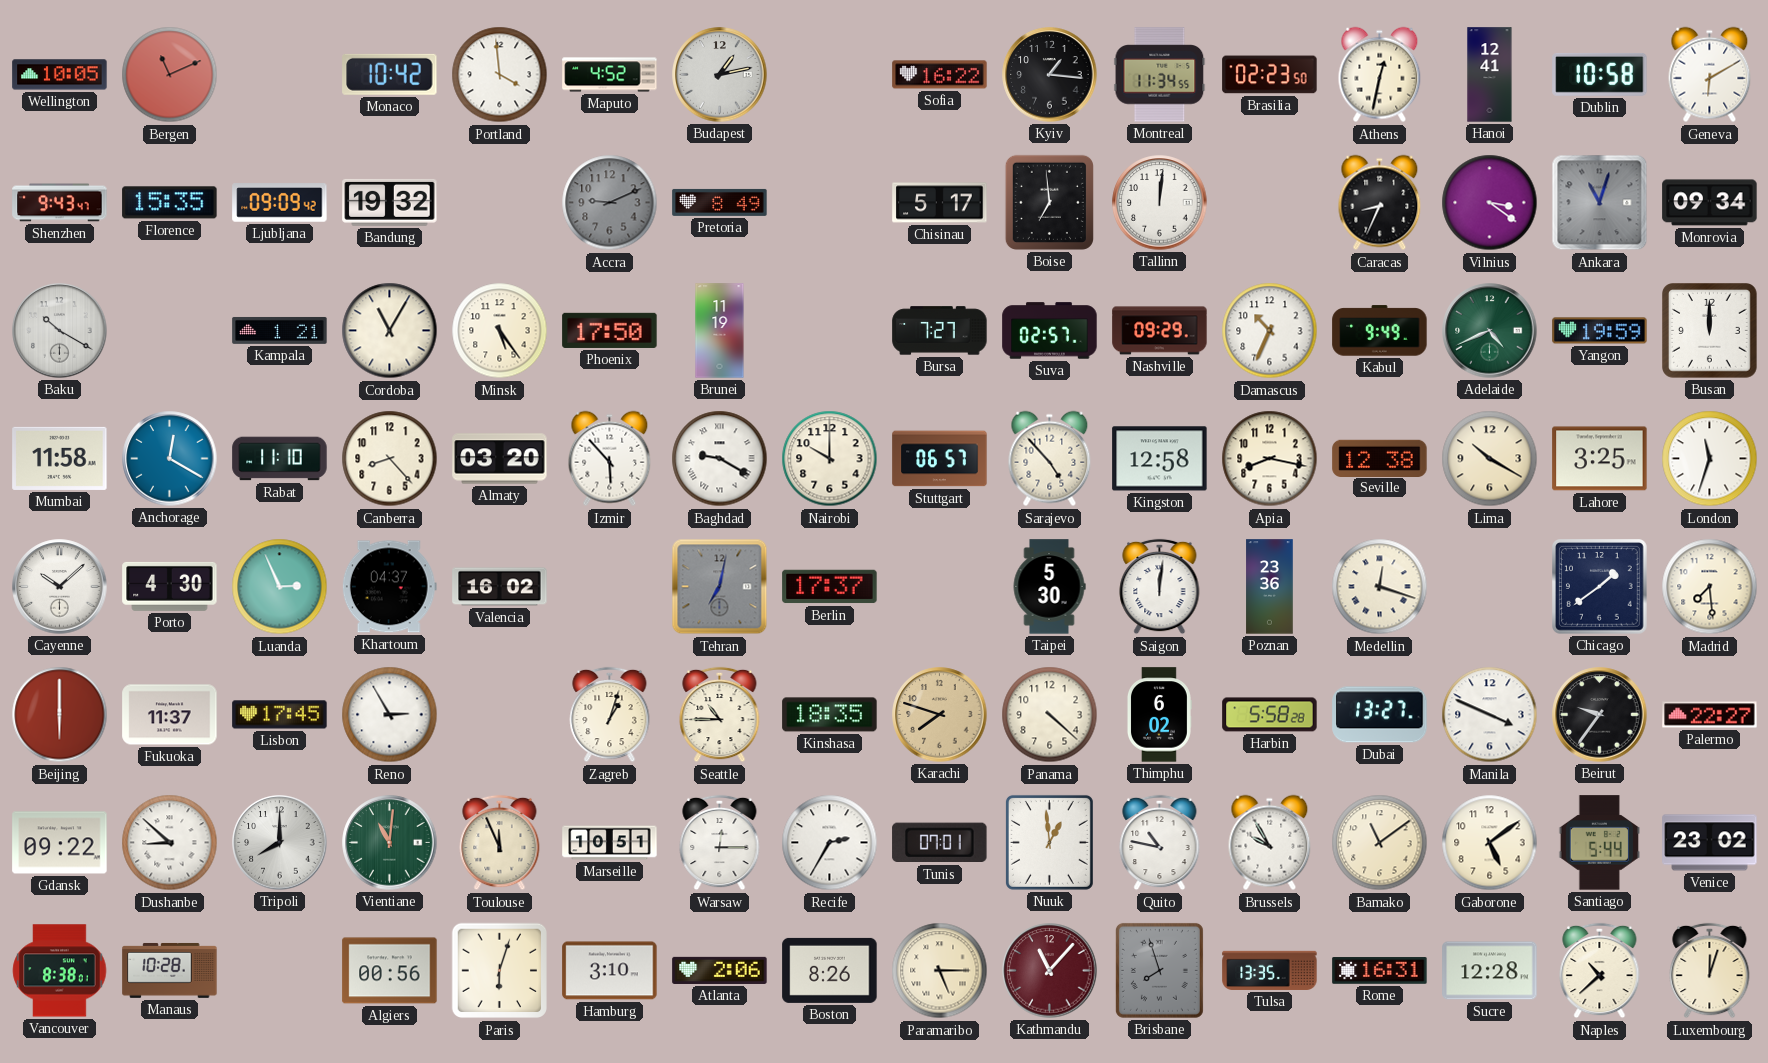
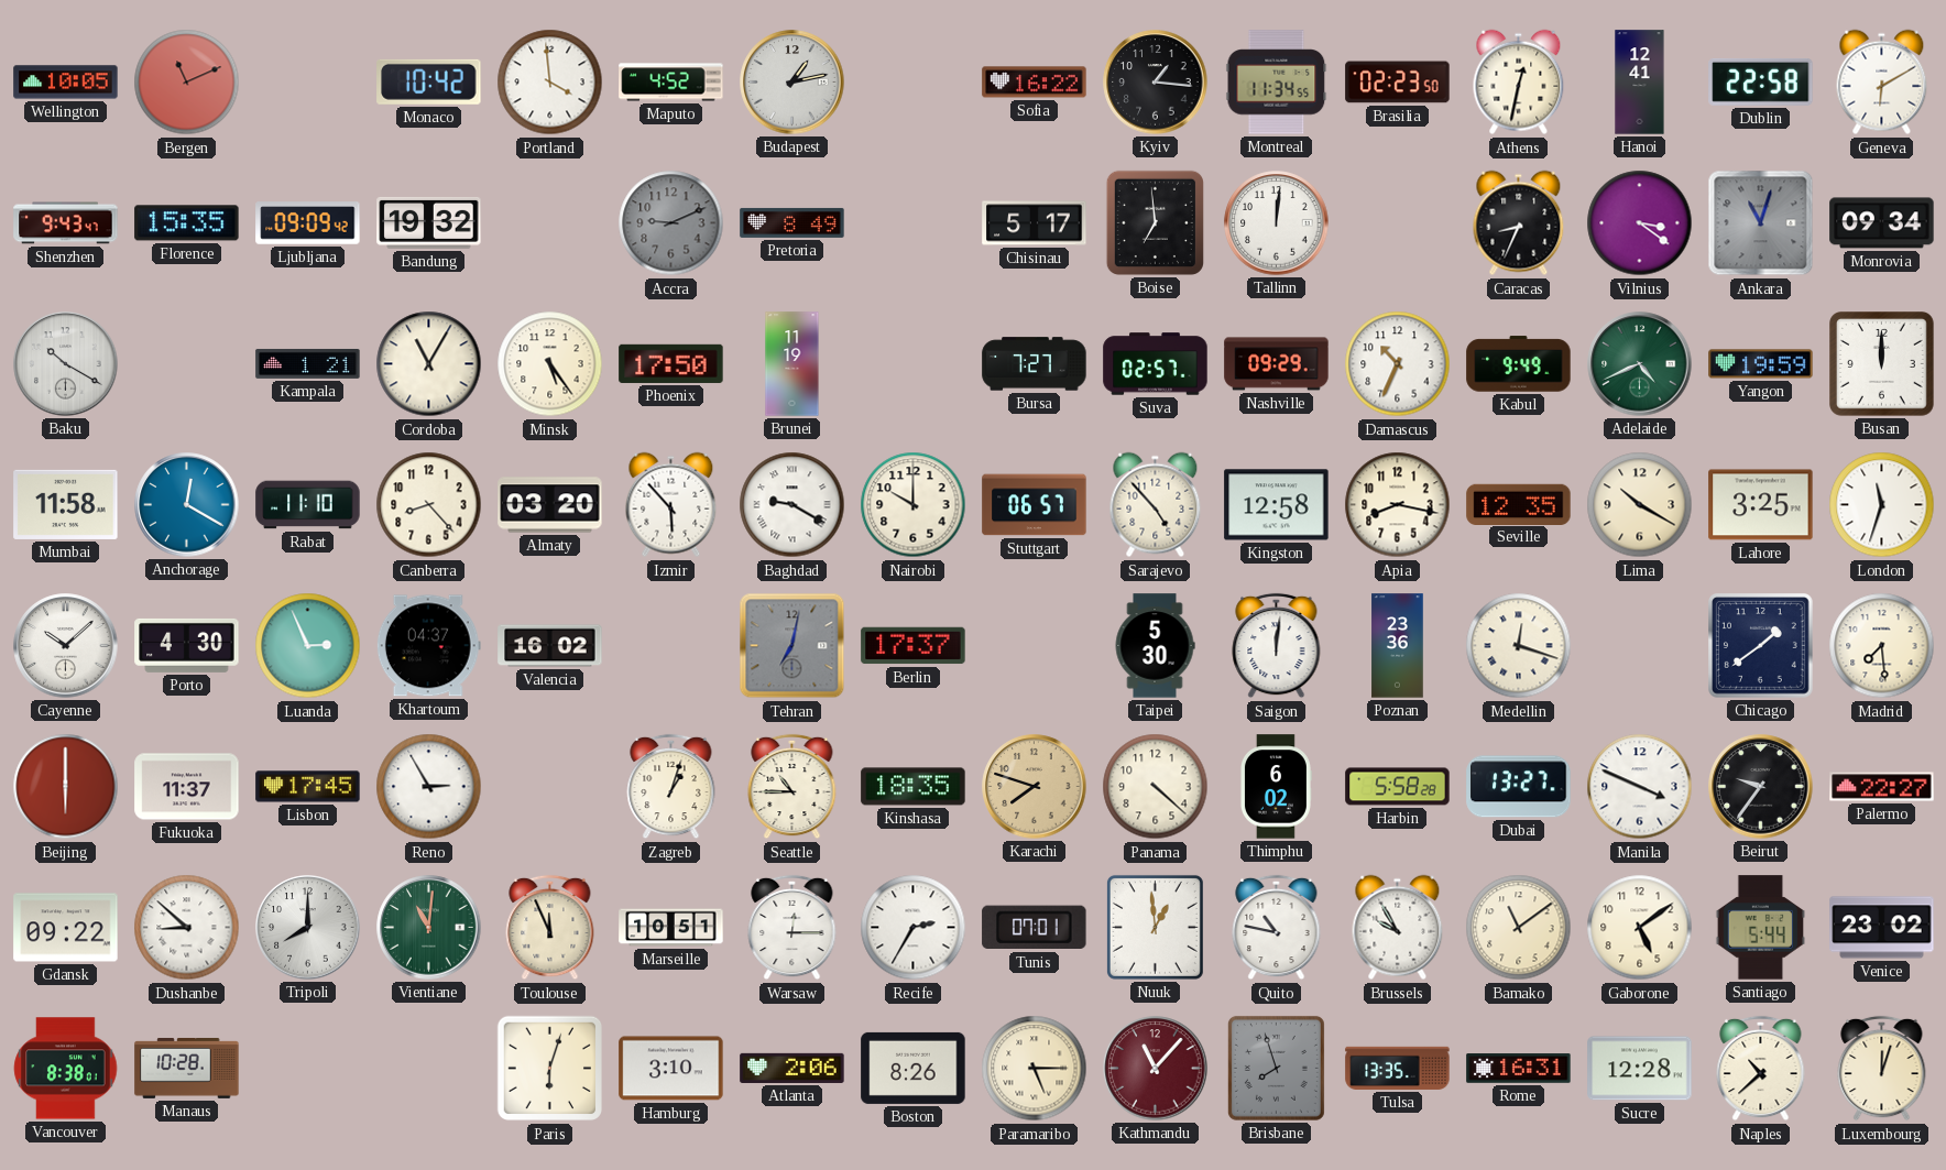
Dublin: 10:58 -> 22:58 (1761, 81)
Seville: 12:38 -> 12:35 (1519, 504)
Algiers: 00:56 -> none (390, 971)
